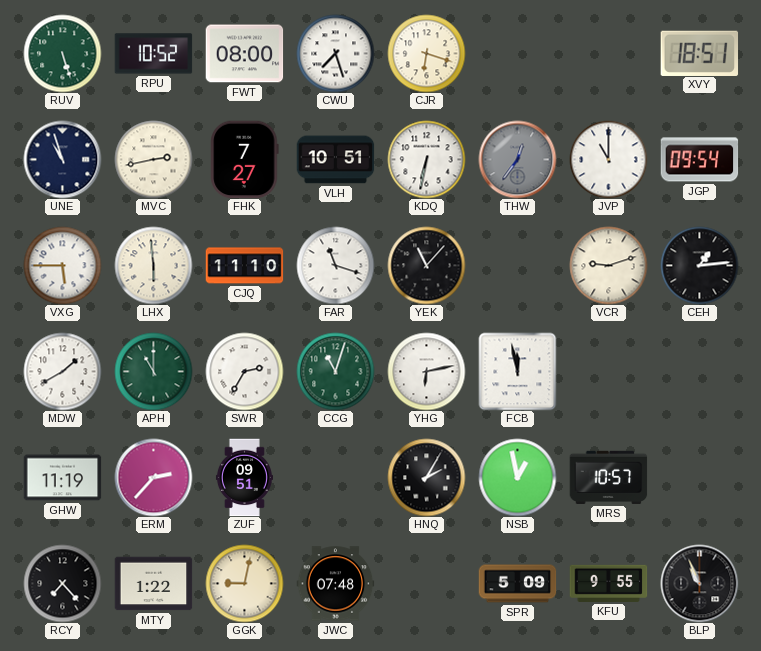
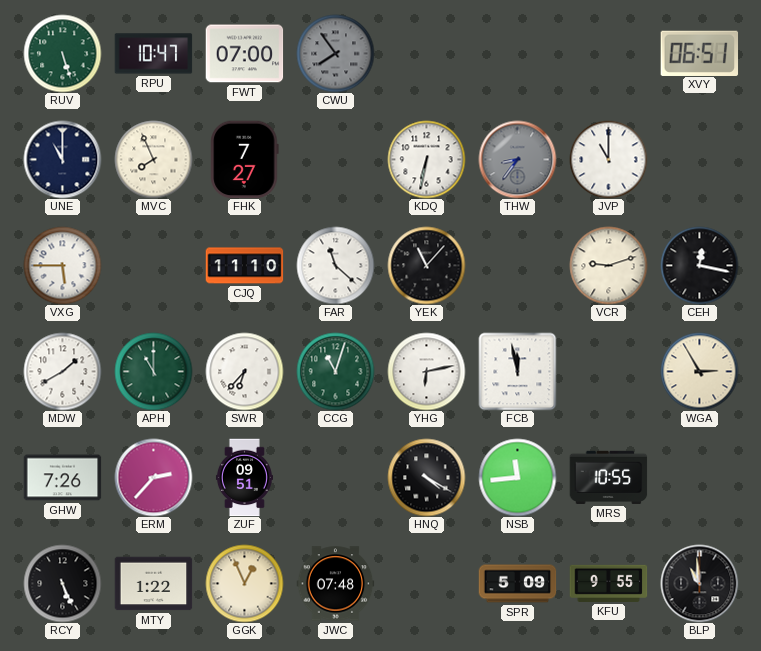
RPU: 10:52 -> 10:47 (153, 54)
FWT: 08:00 -> 07:00 (244, 54)
CWU: 7:27 -> 7:54 (335, 53)
CWU dial: white -> grey (335, 53)
CJR: 6:18 -> none (426, 53)
XVY: 18:51 -> 06:51 (699, 53)
UNE: 10:57 -> 11:00 (62, 159)
MVC: 2:43 -> 7:56 (153, 159)
VLH: 10:51 -> none (335, 160)
THW: 12:36 -> 8:36 (517, 159)
JGP: 09:54 -> none (699, 160)
LHX: 5:59 -> none (153, 265)
FAR: 11:18 -> 11:22 (335, 265)
CEH: 1:14 -> 12:17 (699, 265)
SWR: 2:35 -> 6:37 (244, 371)
WGA: none -> 2:55 (699, 371)
GHW: 11:19 -> 7:26 (62, 478)
HNQ: 2:05 -> 4:20 (426, 477)
NSB: 12:58 -> 11:44 (517, 477)
MRS: 10:57 -> 10:55 (608, 477)
RCY: 7:23 -> 5:26 (62, 583)
GGK: 9:02 -> 12:56 (244, 583)
BLP: 10:56 -> 10:59 (699, 583)
